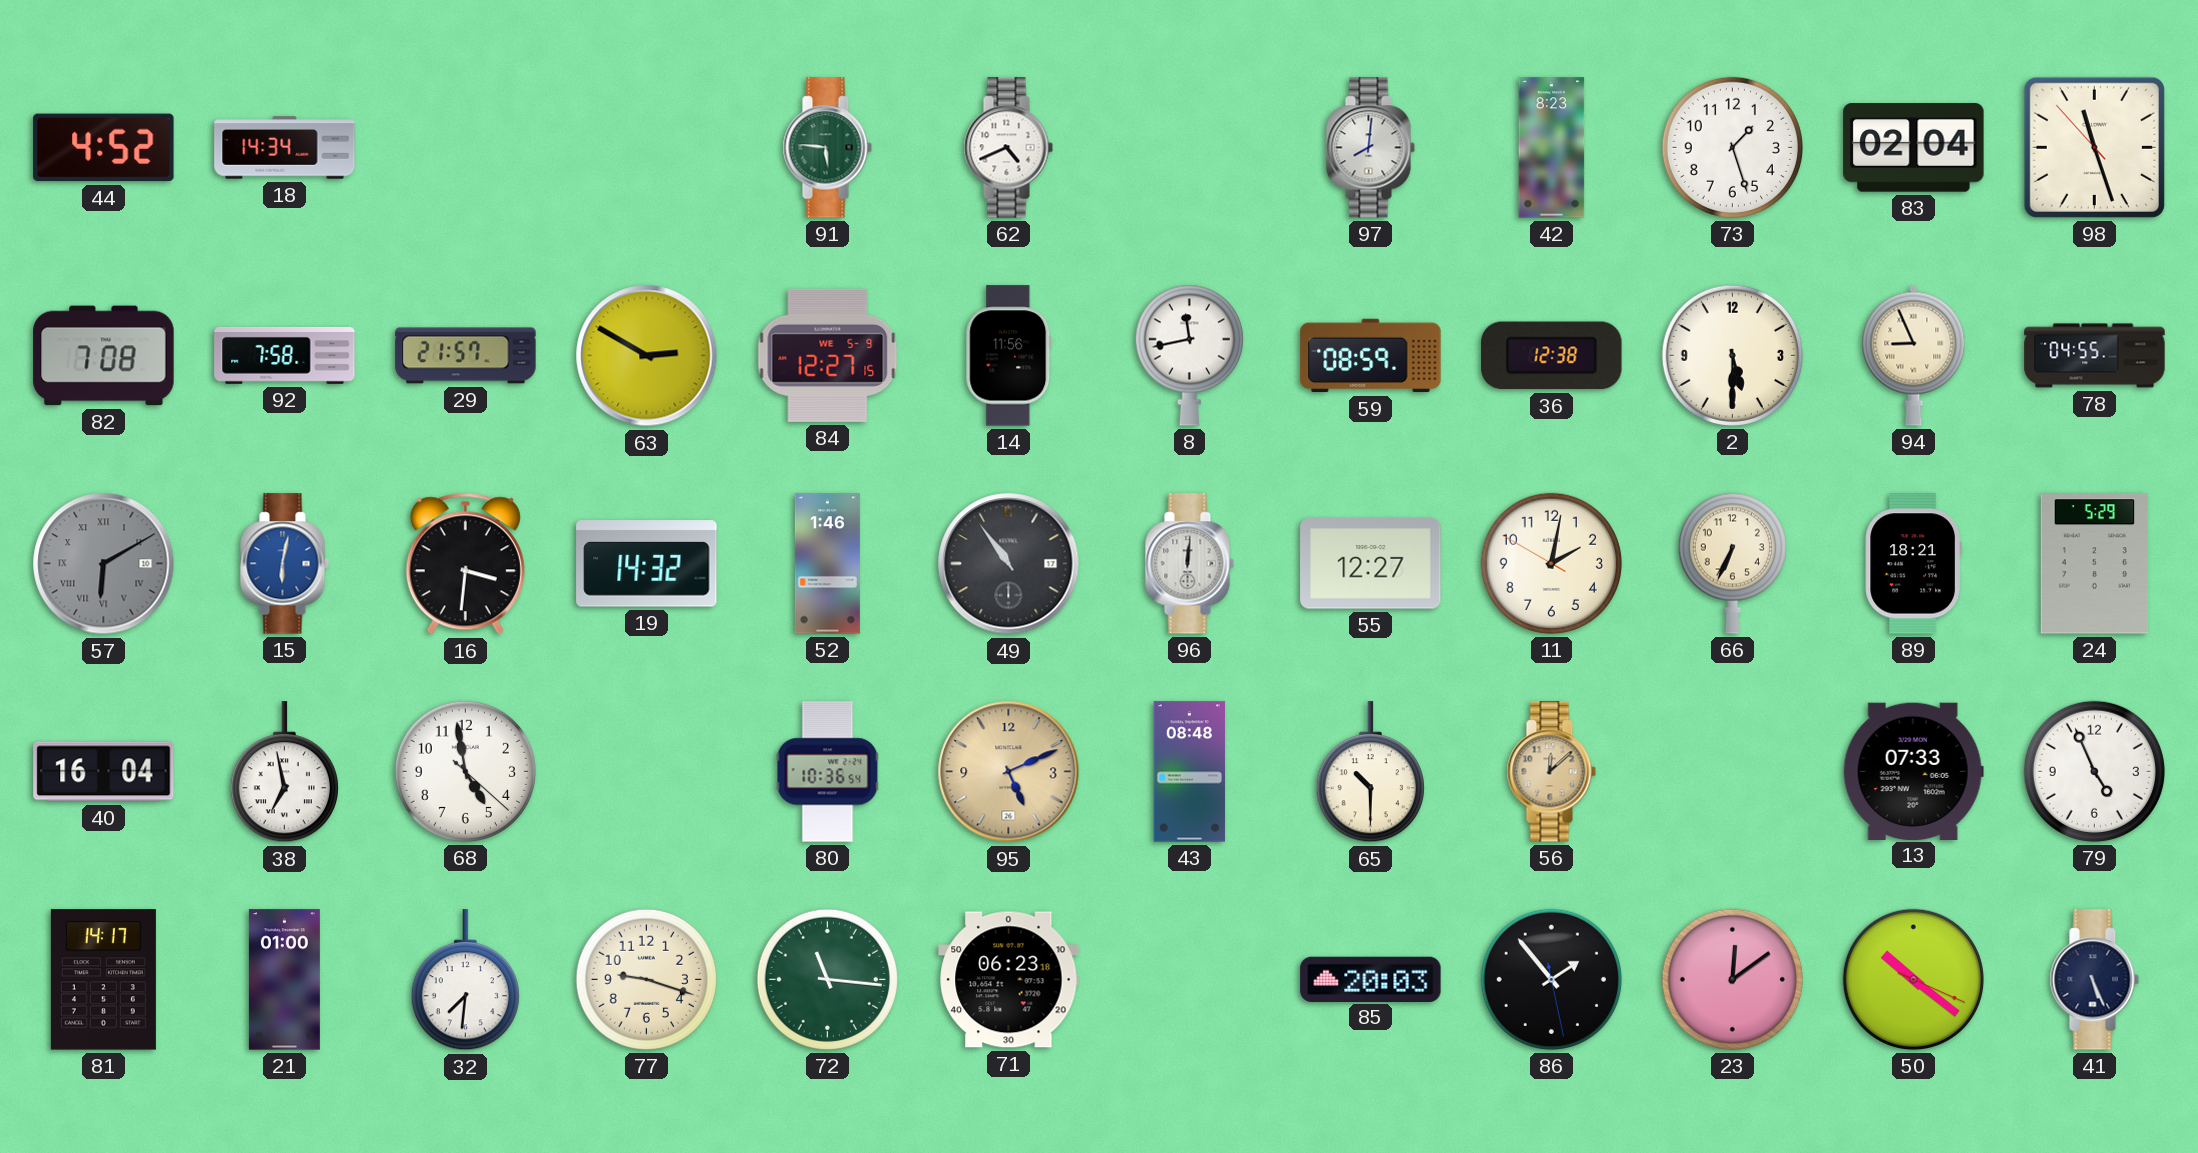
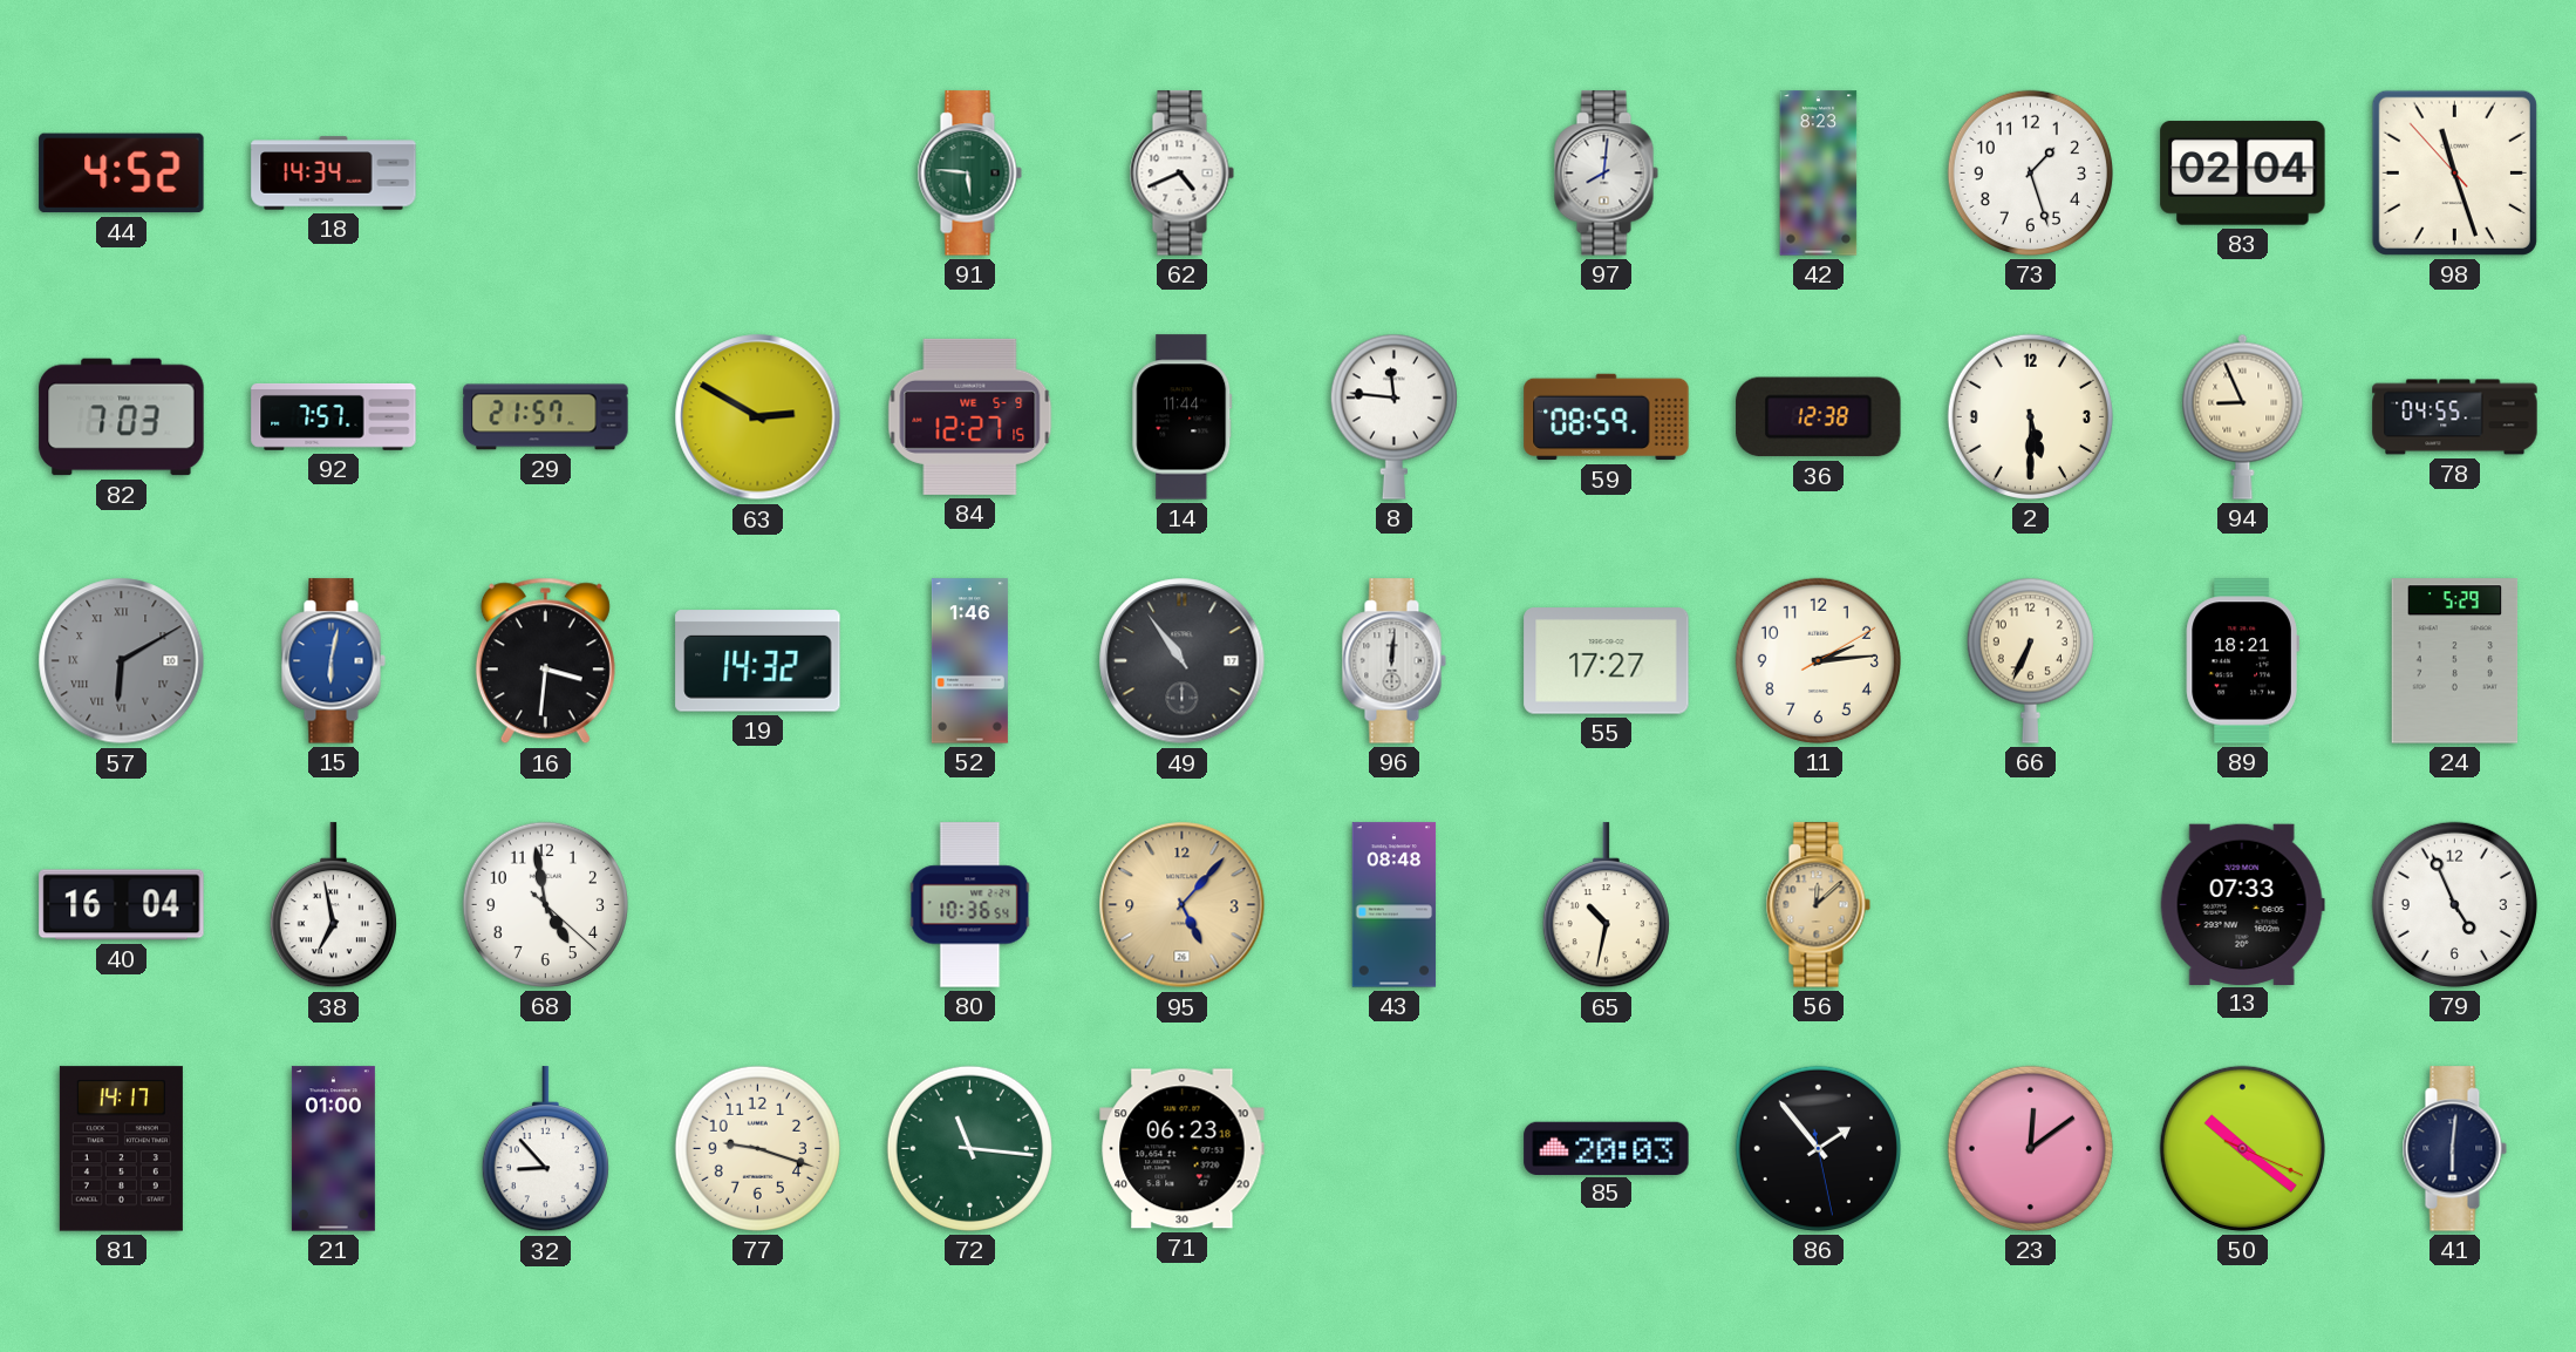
82: 7:08 -> 7:03 (122, 417)
92: 7:58 -> 7:57 (334, 416)
14: 11:56 -> 11:44 (1183, 417)
8: 11:43 -> 11:46 (1393, 416)
55: 12:27 -> 17:27 (1607, 661)
11: 2:01 -> 2:14 (1818, 660)
95: 5:11 -> 5:07 (1183, 905)
65: 10:30 -> 10:32 (1606, 905)
32: 7:31 -> 8:53 (545, 1149)
41: 5:26 -> 6:01 (2454, 1149)
